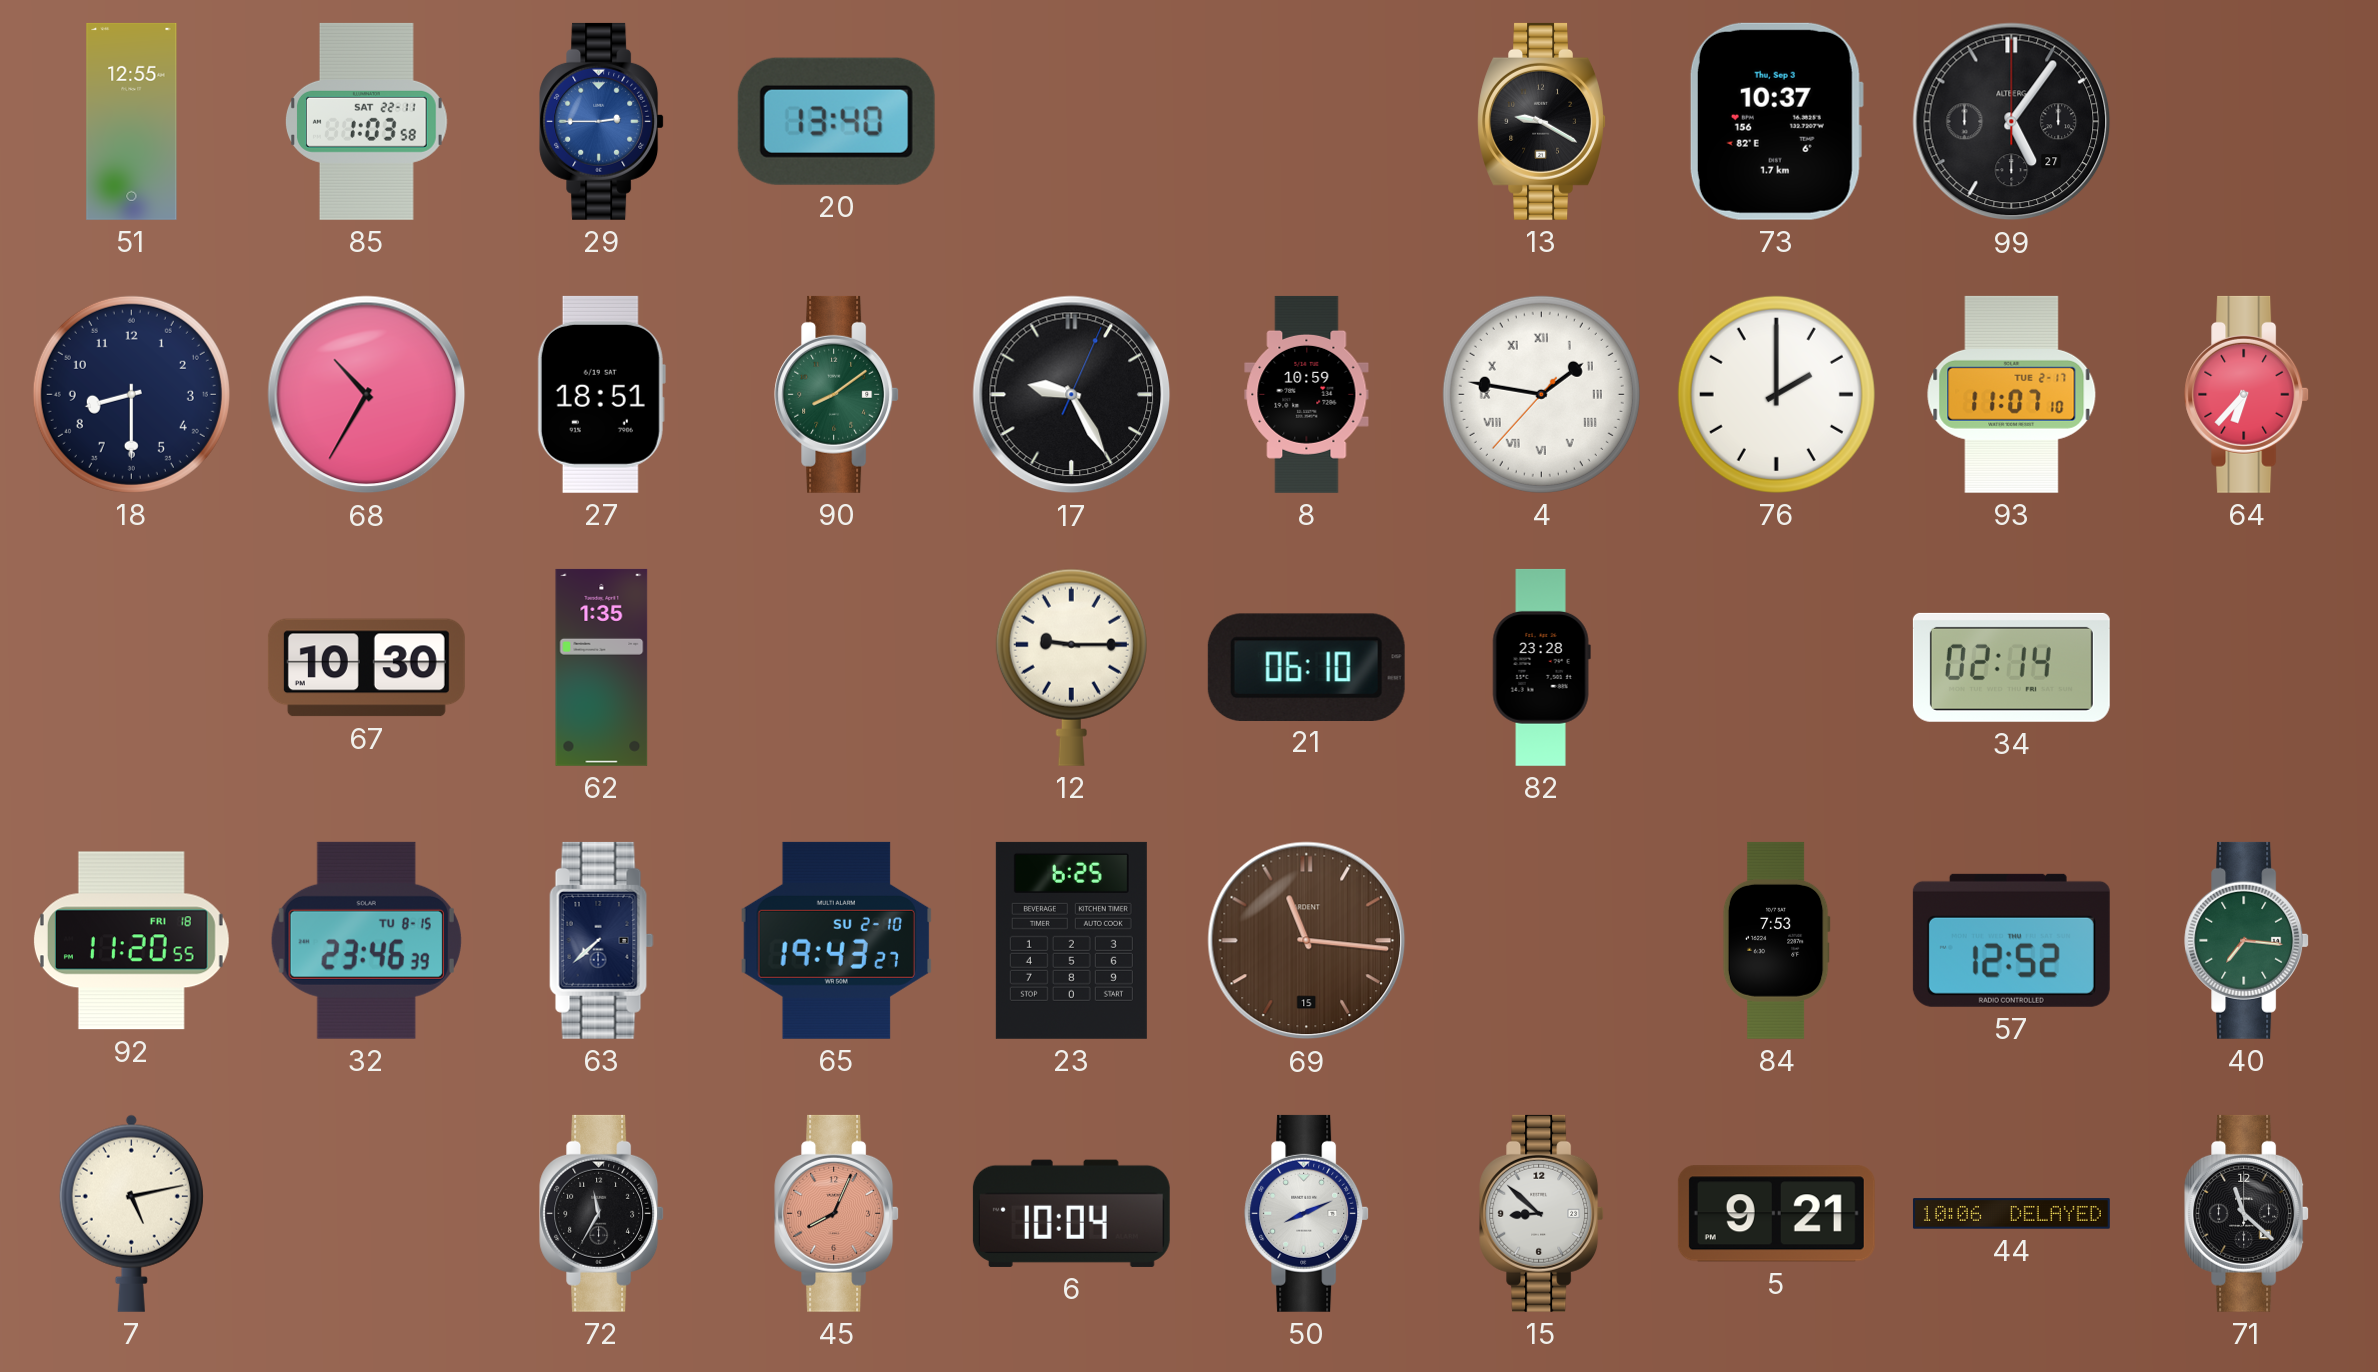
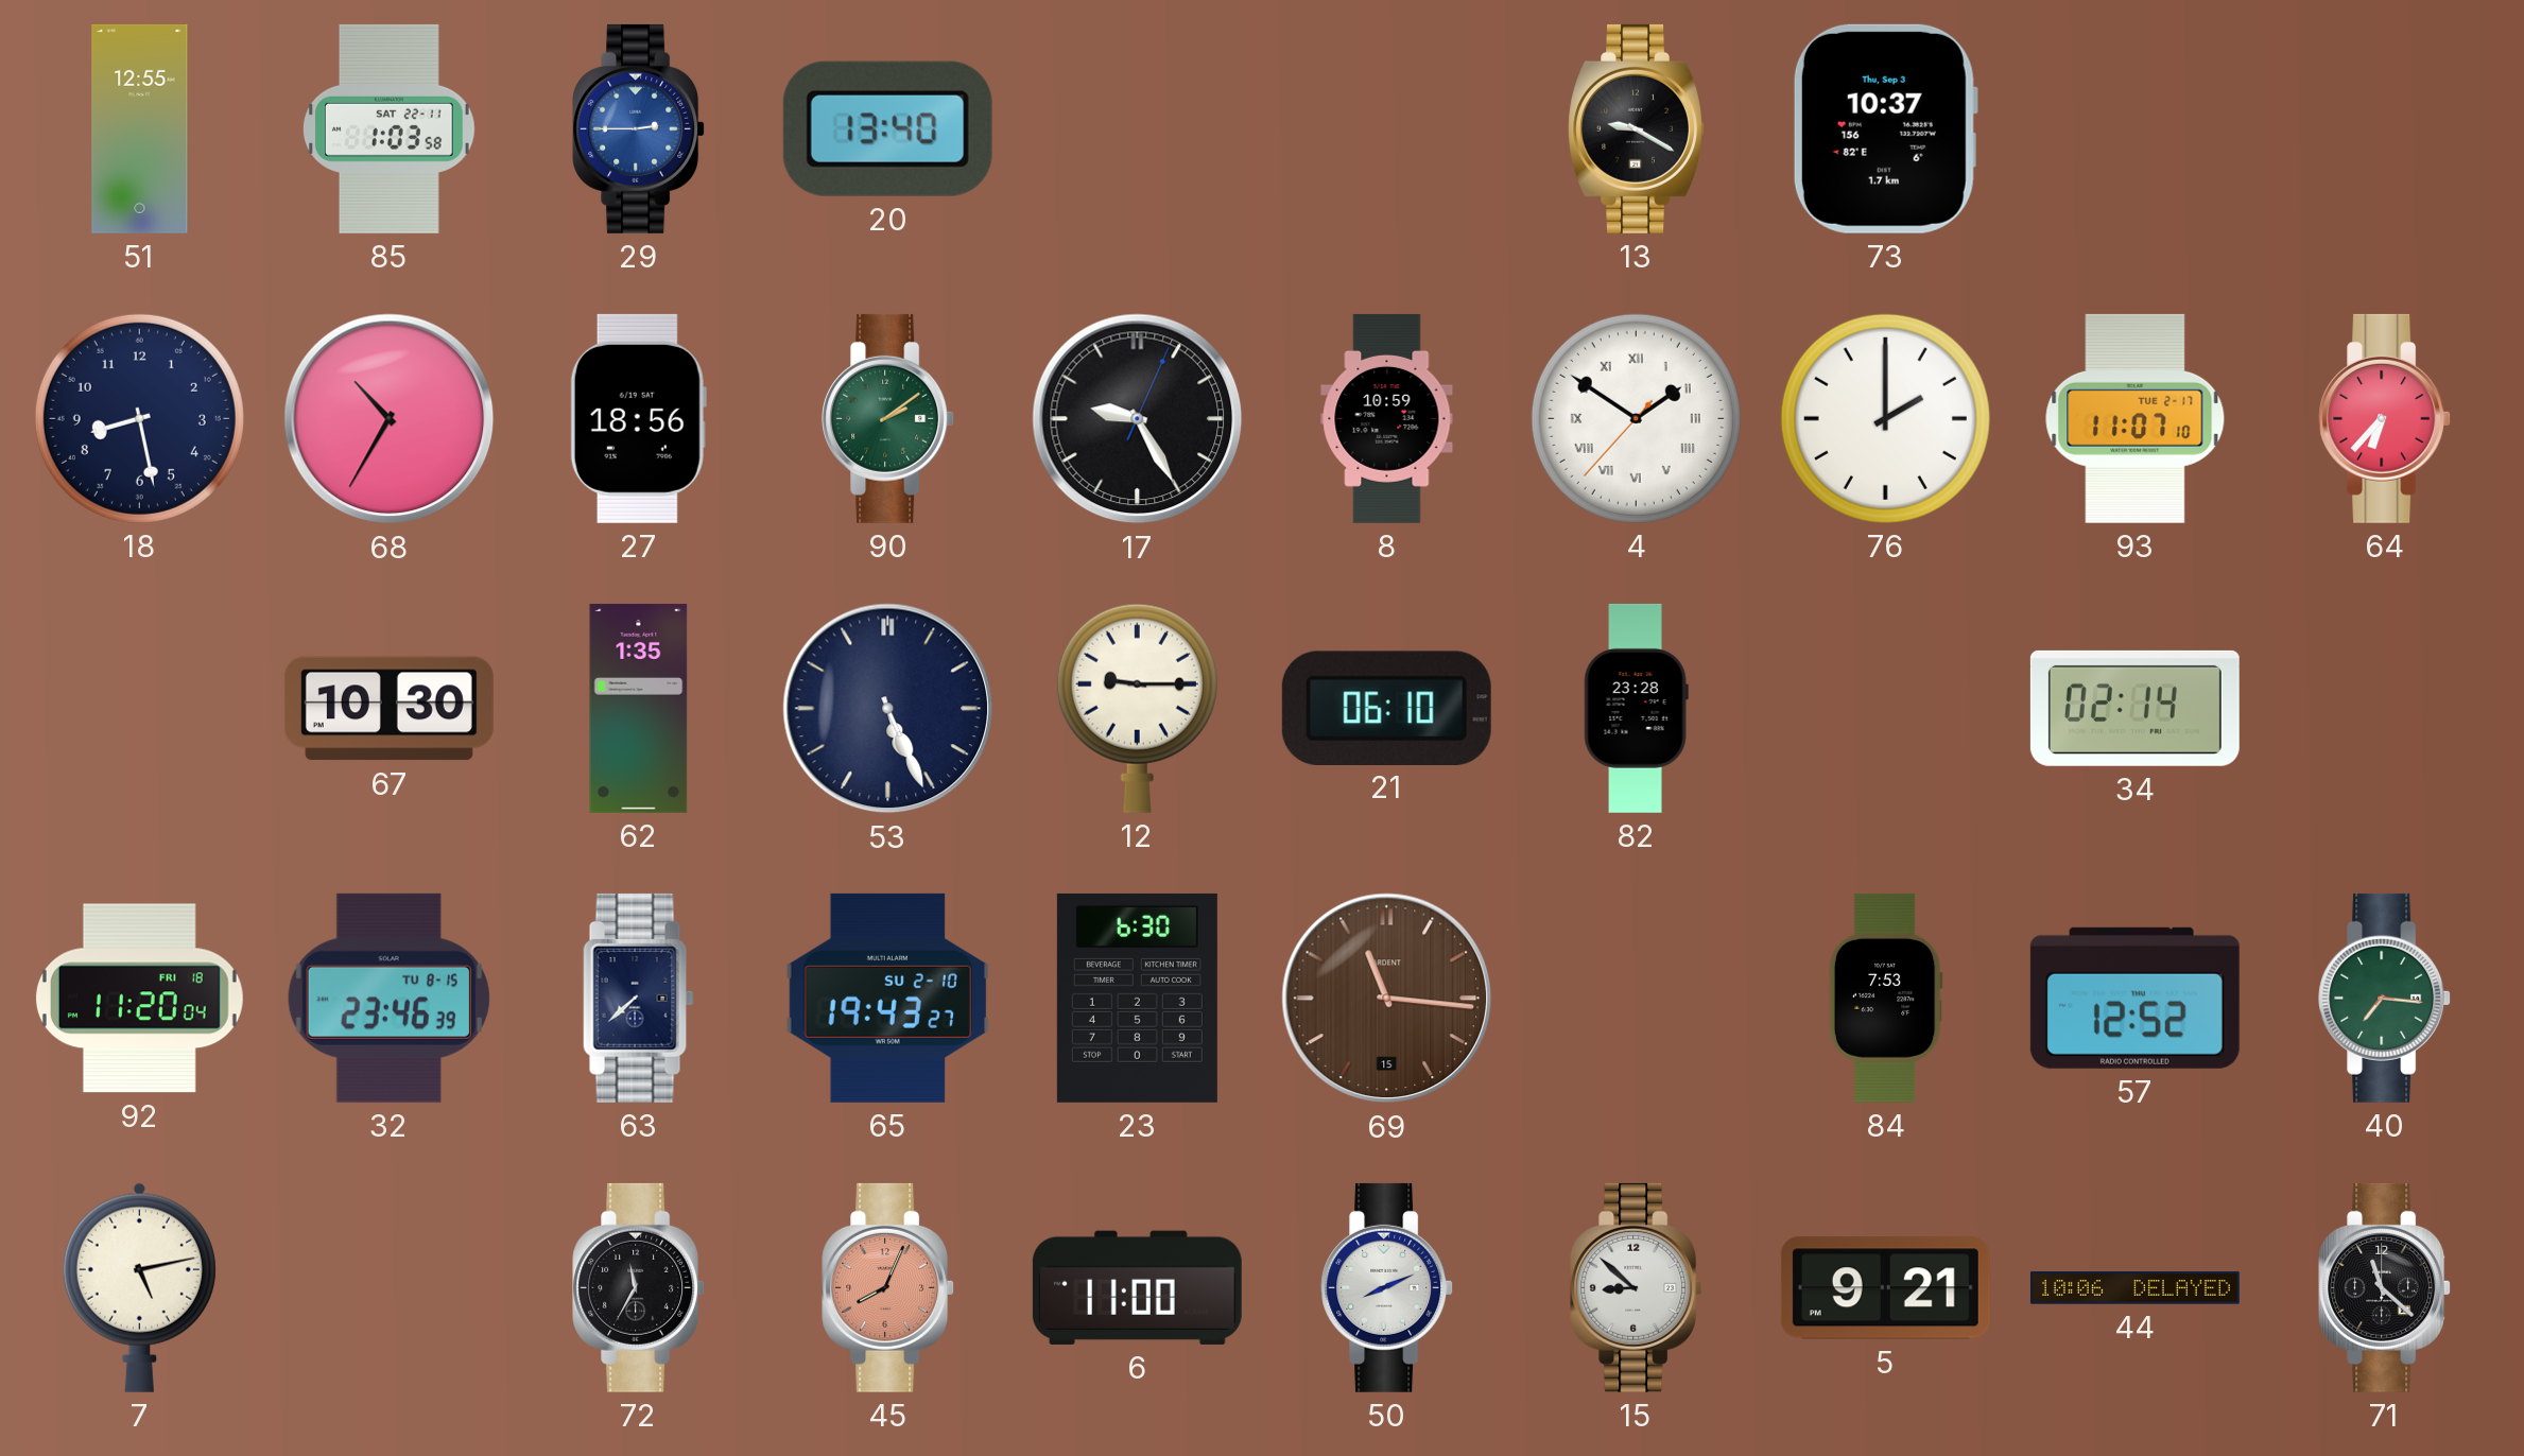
99: 5:06 -> none (2012, 122)
18: 8:30 -> 8:28 (139, 418)
27: 18:51 -> 18:56 (638, 418)
90: 8:09 -> 2:09 (888, 418)
4: 1:46 -> 1:50 (1636, 418)
53: none -> 5:26 (888, 709)
92: 11:20:55 -> 11:20:04 (139, 999)
23: 6:25 -> 6:30 (1137, 998)
6: 10:04 -> 11:00 (1137, 1287)
